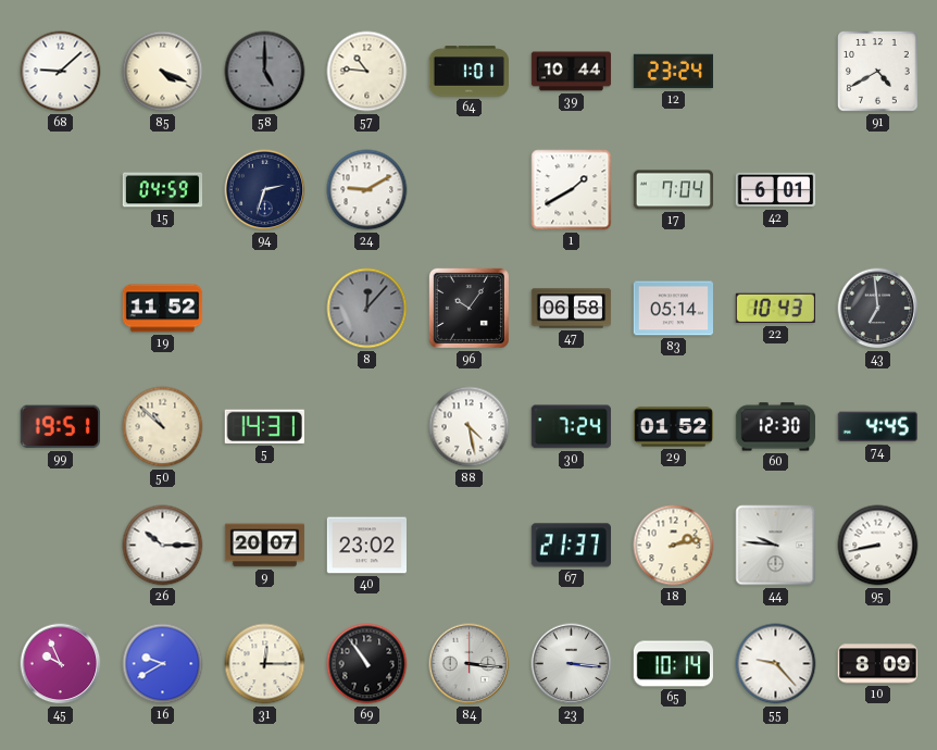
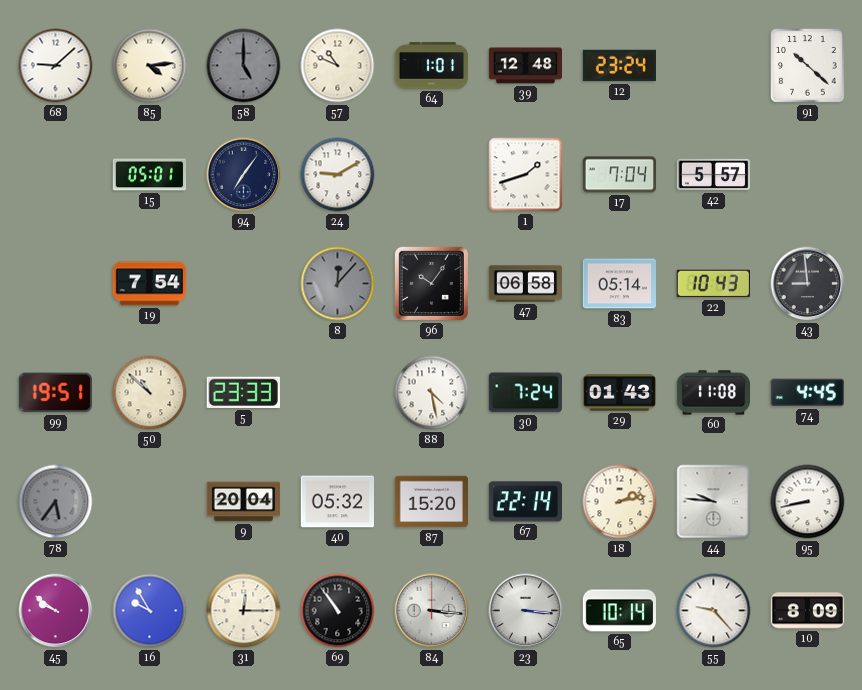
85: 4:19 -> 4:14 (150, 66)
57: 10:46 -> 10:49 (338, 66)
39: 10:44 -> 12:48 (526, 66)
91: 4:40 -> 10:22 (808, 66)
15: 04:59 -> 05:01 (150, 175)
94: 2:33 -> 7:06 (244, 175)
1: 1:40 -> 1:42 (526, 175)
42: 6:01 -> 5:57 (714, 175)
19: 11:52 -> 7:54 (150, 284)
43: 6:59 -> 8:59 (808, 284)
5: 14:31 -> 23:33 (243, 392)
29: 01:52 -> 01:43 (620, 393)
60: 12:30 -> 11:08 (713, 393)
78: none -> 5:36 (56, 502)
26: 10:15 -> none (163, 546)
9: 20:07 -> 20:04 (244, 502)
40: 23:02 -> 05:32 (337, 502)
87: none -> 15:20 (432, 502)
67: 21:37 -> 22:14 (525, 502)
45: 9:56 -> 9:51 (56, 611)
16: 9:40 -> 9:55 (150, 611)
